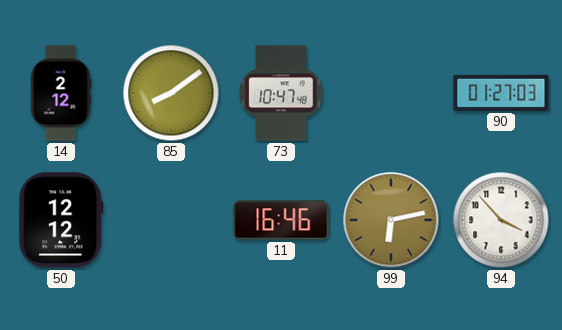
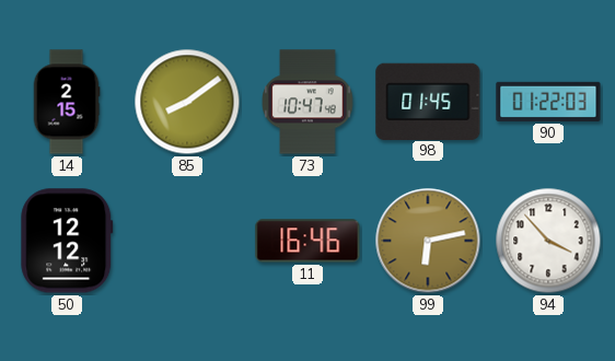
14: 2:12 -> 2:15 (67, 102)
98: none -> 01:45 (428, 101)
90: 01:27 -> 01:22 (548, 102)
